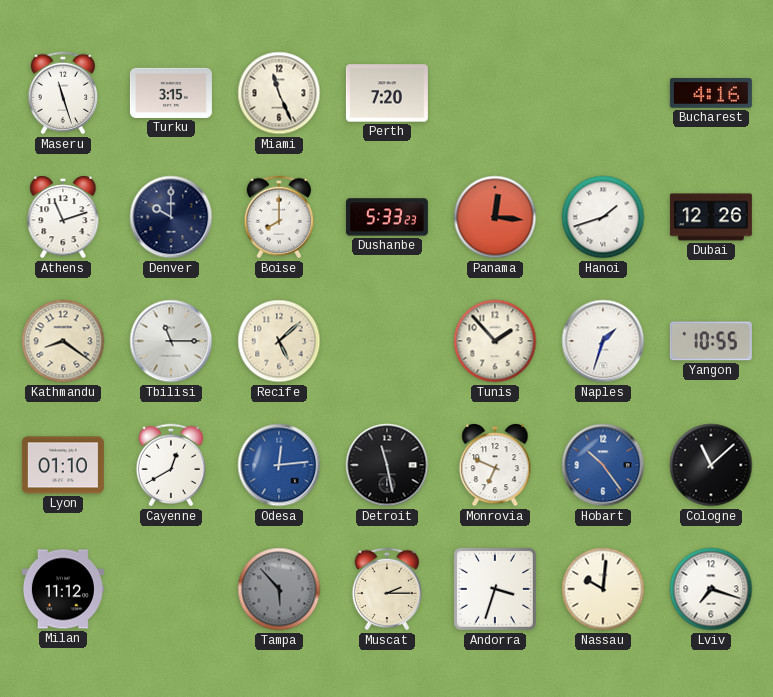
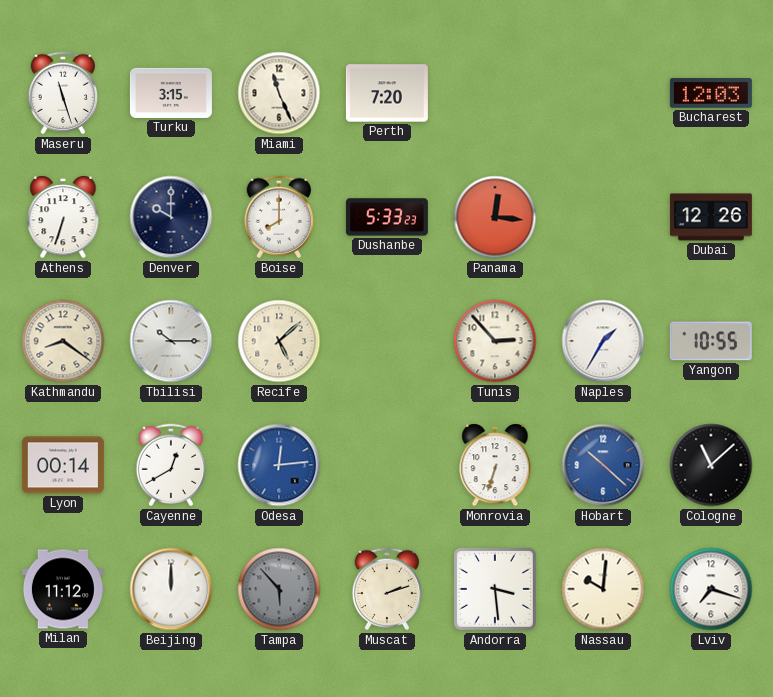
Bucharest: 4:16 -> 12:03 (711, 93)
Athens: 11:12 -> 6:33 (63, 217)
Hanoi: 1:42 -> none (603, 217)
Tbilisi: 11:15 -> 10:15 (171, 341)
Tunis: 1:53 -> 2:53 (495, 341)
Naples: 1:33 -> 1:35 (603, 341)
Lyon: 01:10 -> 00:14 (63, 465)
Detroit: 11:28 -> none (387, 465)
Monrovia: 6:49 -> 6:33 (495, 465)
Hobart: 10:24 -> 10:22 (603, 465)
Beijing: none -> 12:00 (171, 589)
Muscat: 2:15 -> 2:12 (387, 589)
Andorra: 3:33 -> 3:29 (495, 589)
